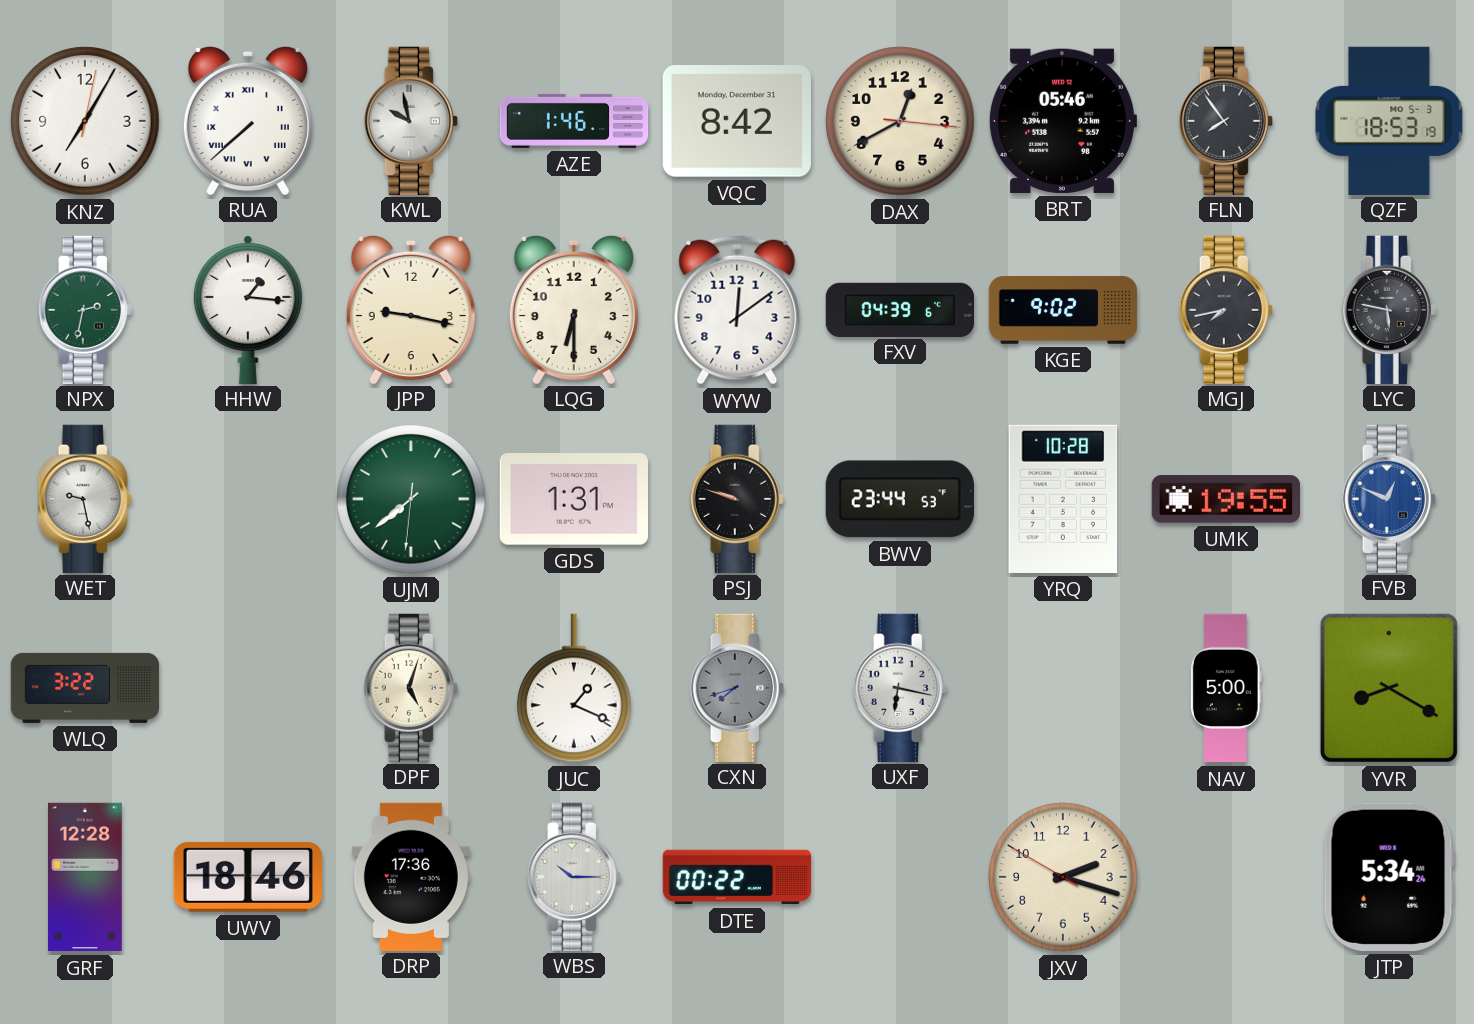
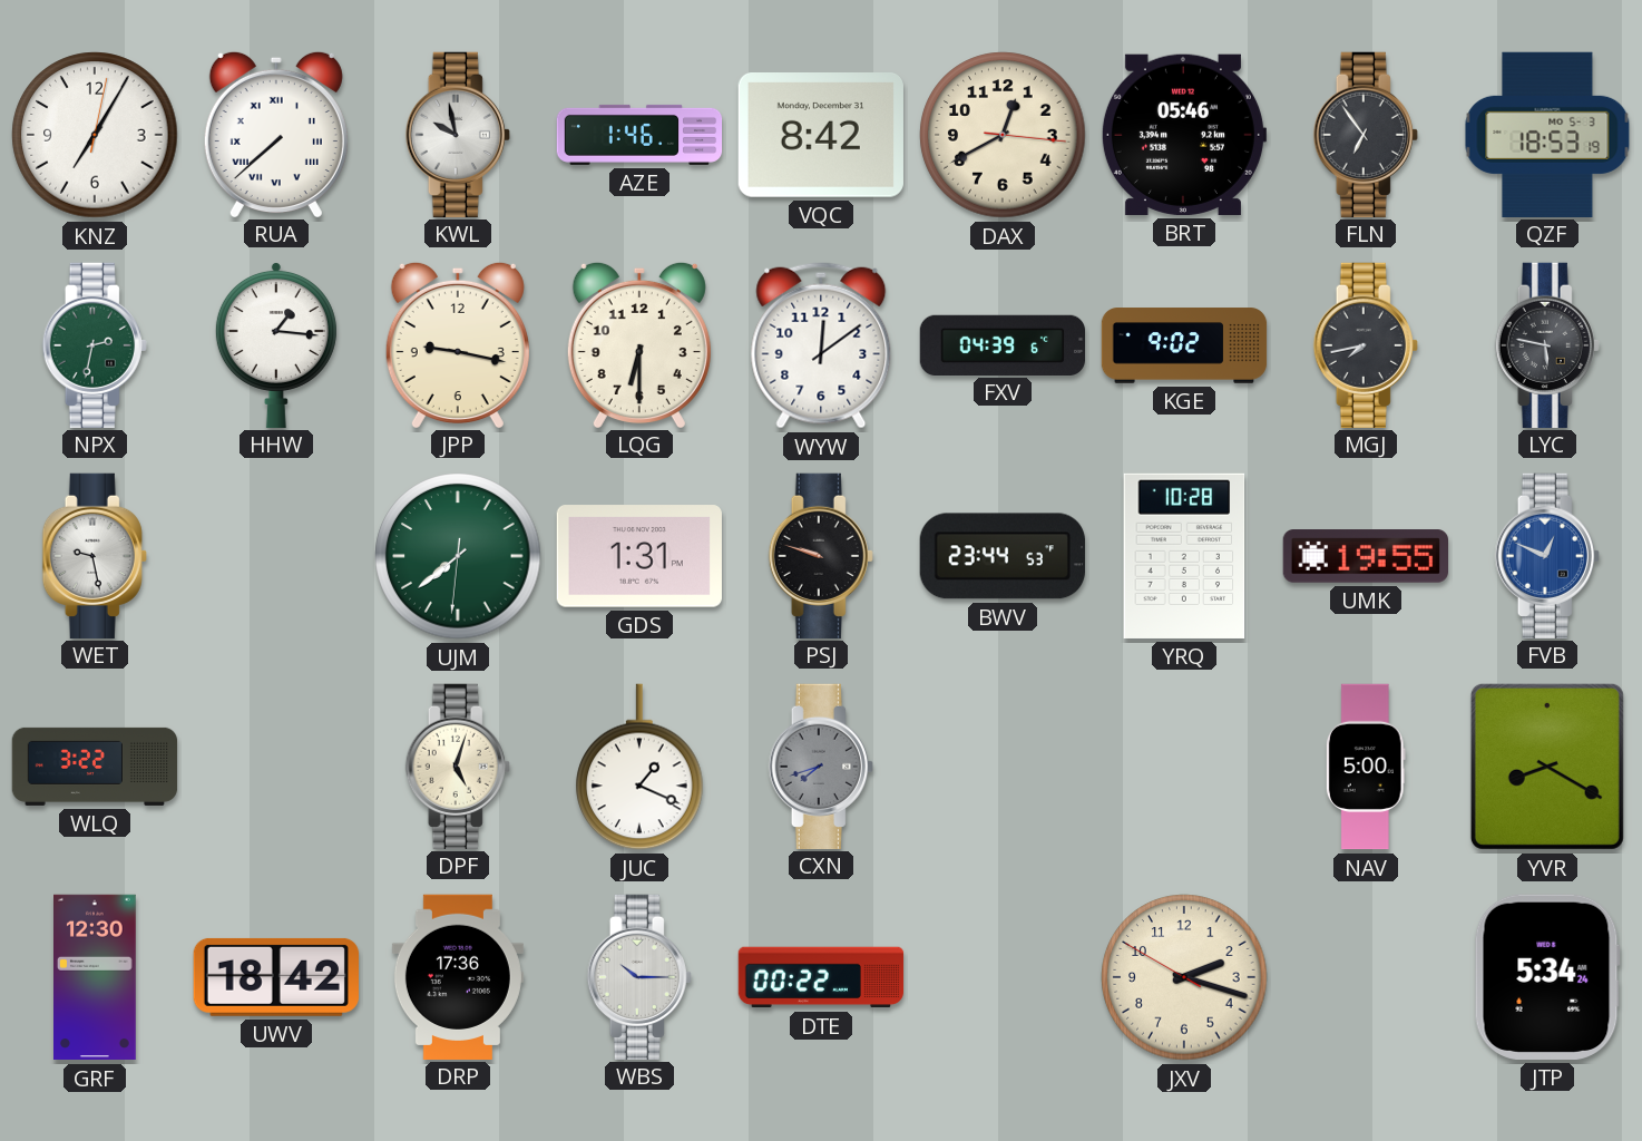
FLN: 7:54 -> 6:54 (1366, 134)
UXF: 6:17 -> none (900, 687)
GRF: 12:28 -> 12:30 (96, 977)
UWV: 18:46 -> 18:42 (276, 977)
